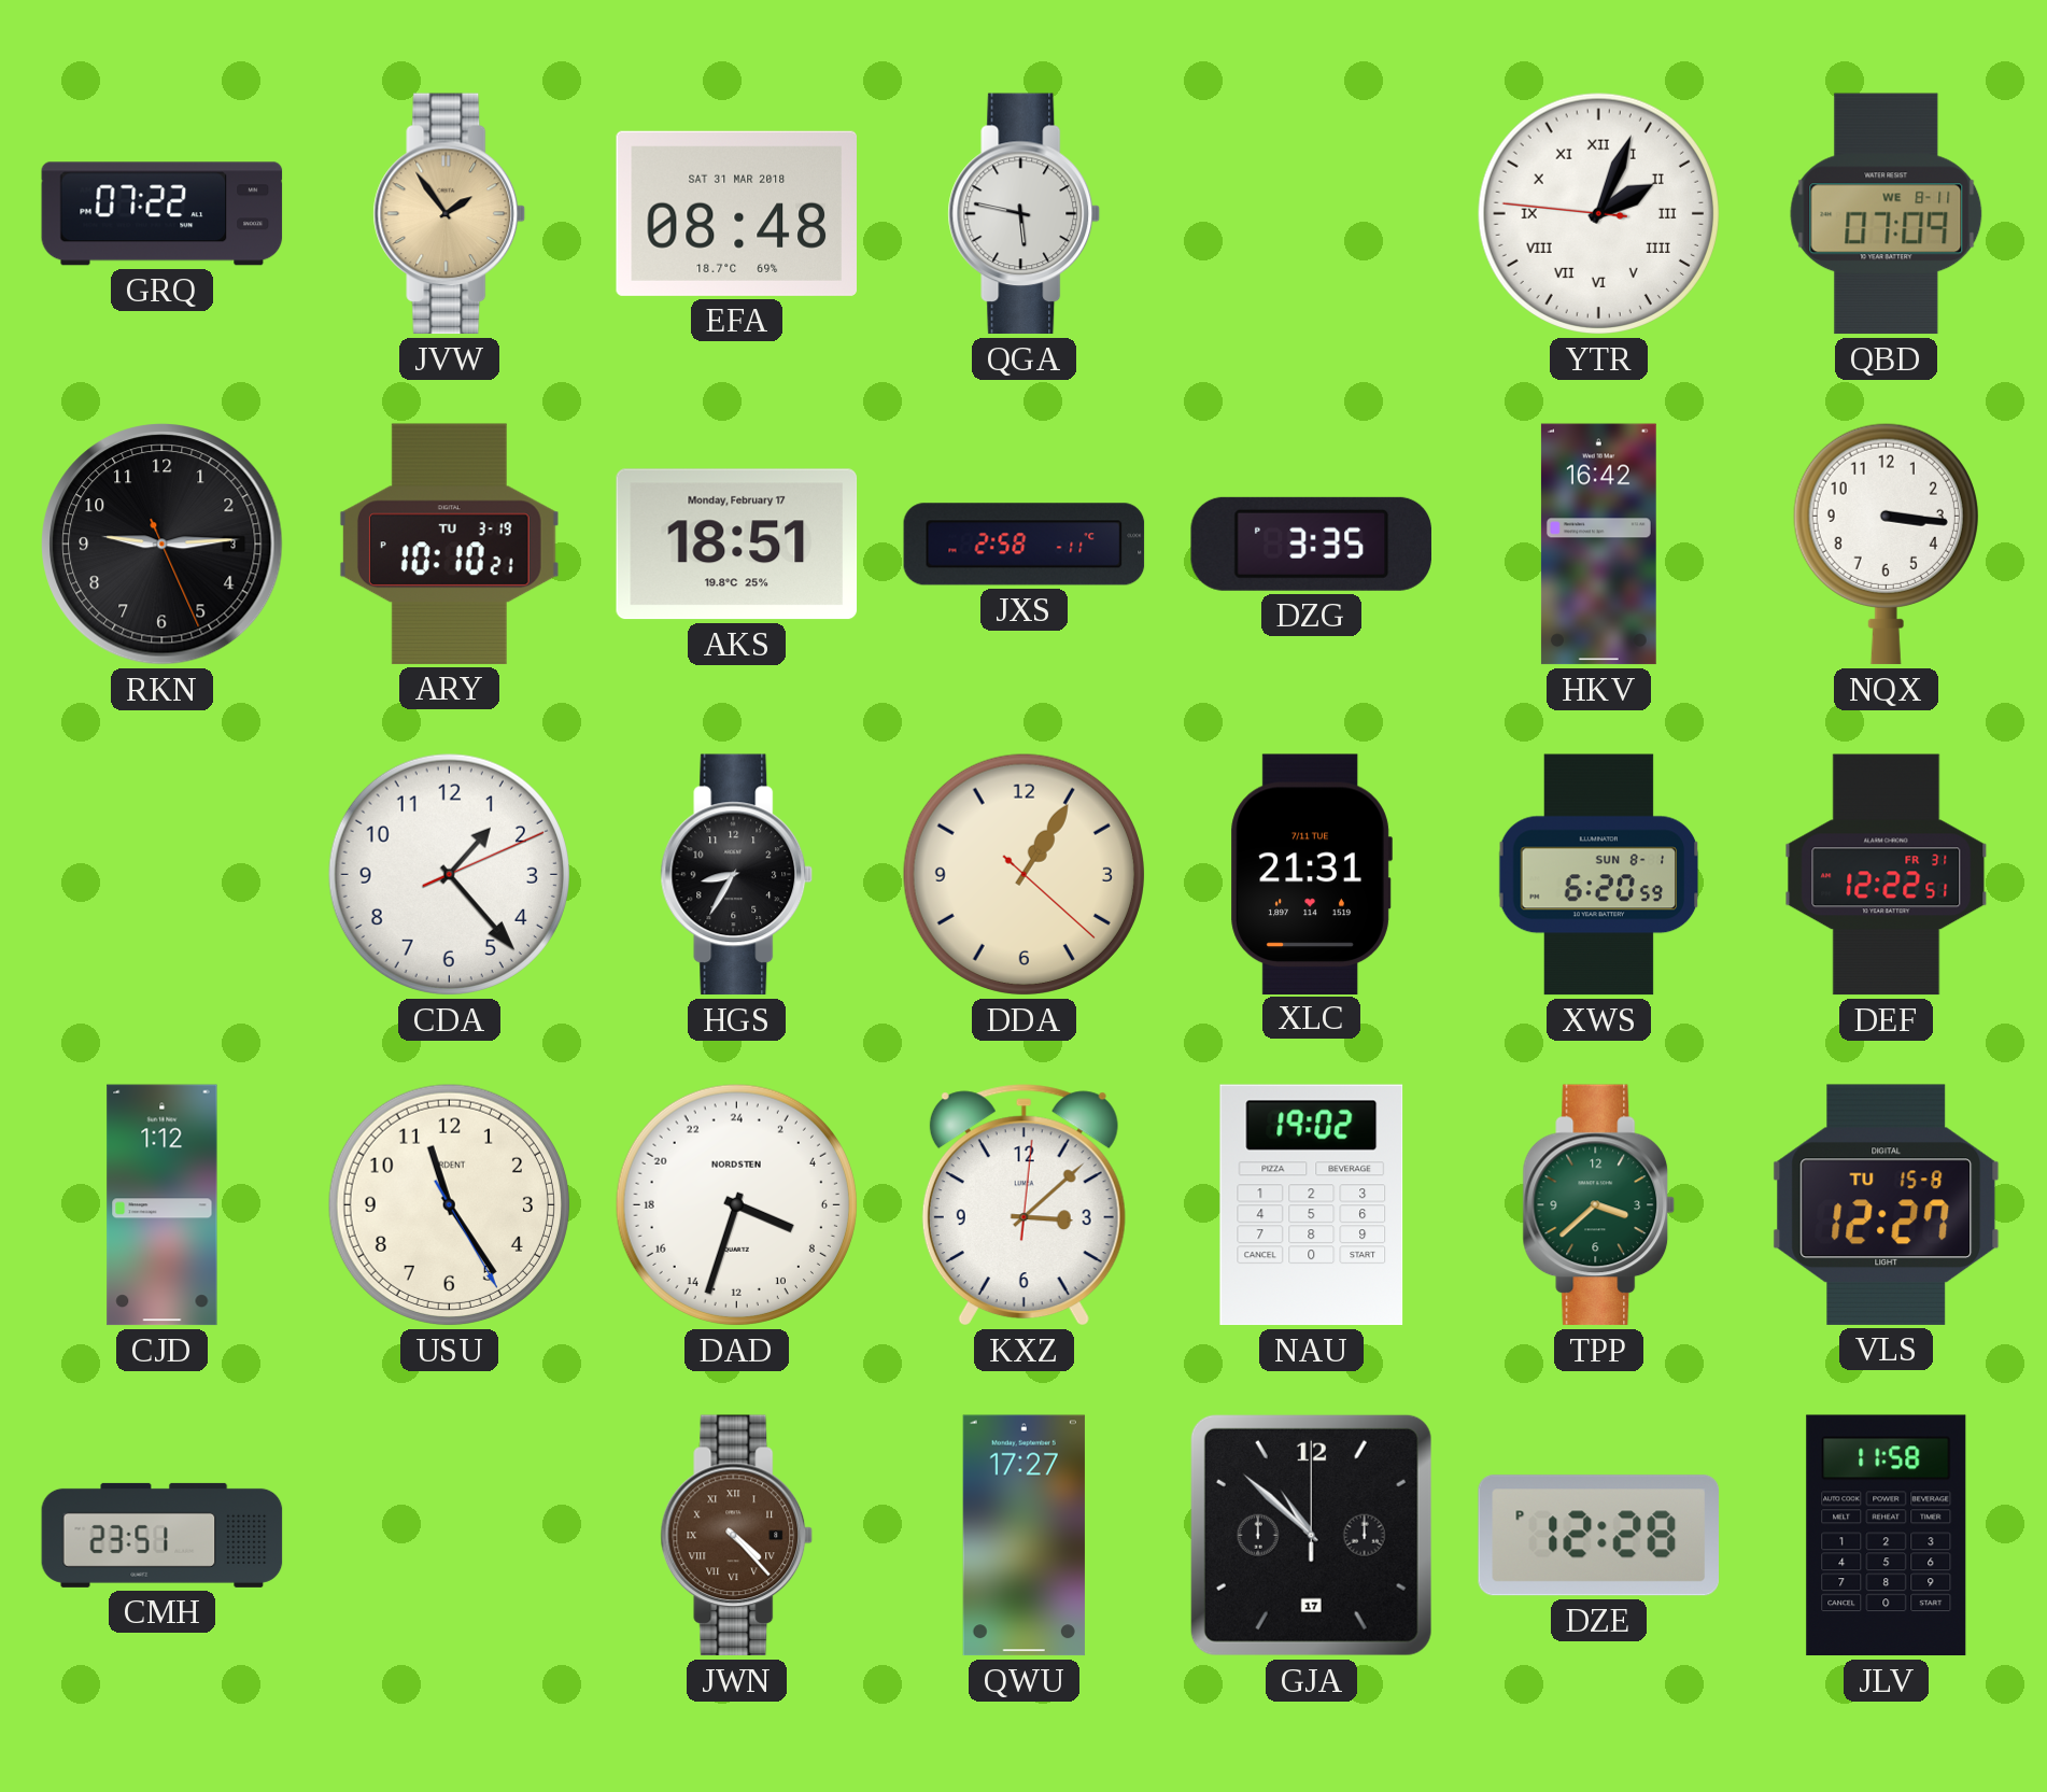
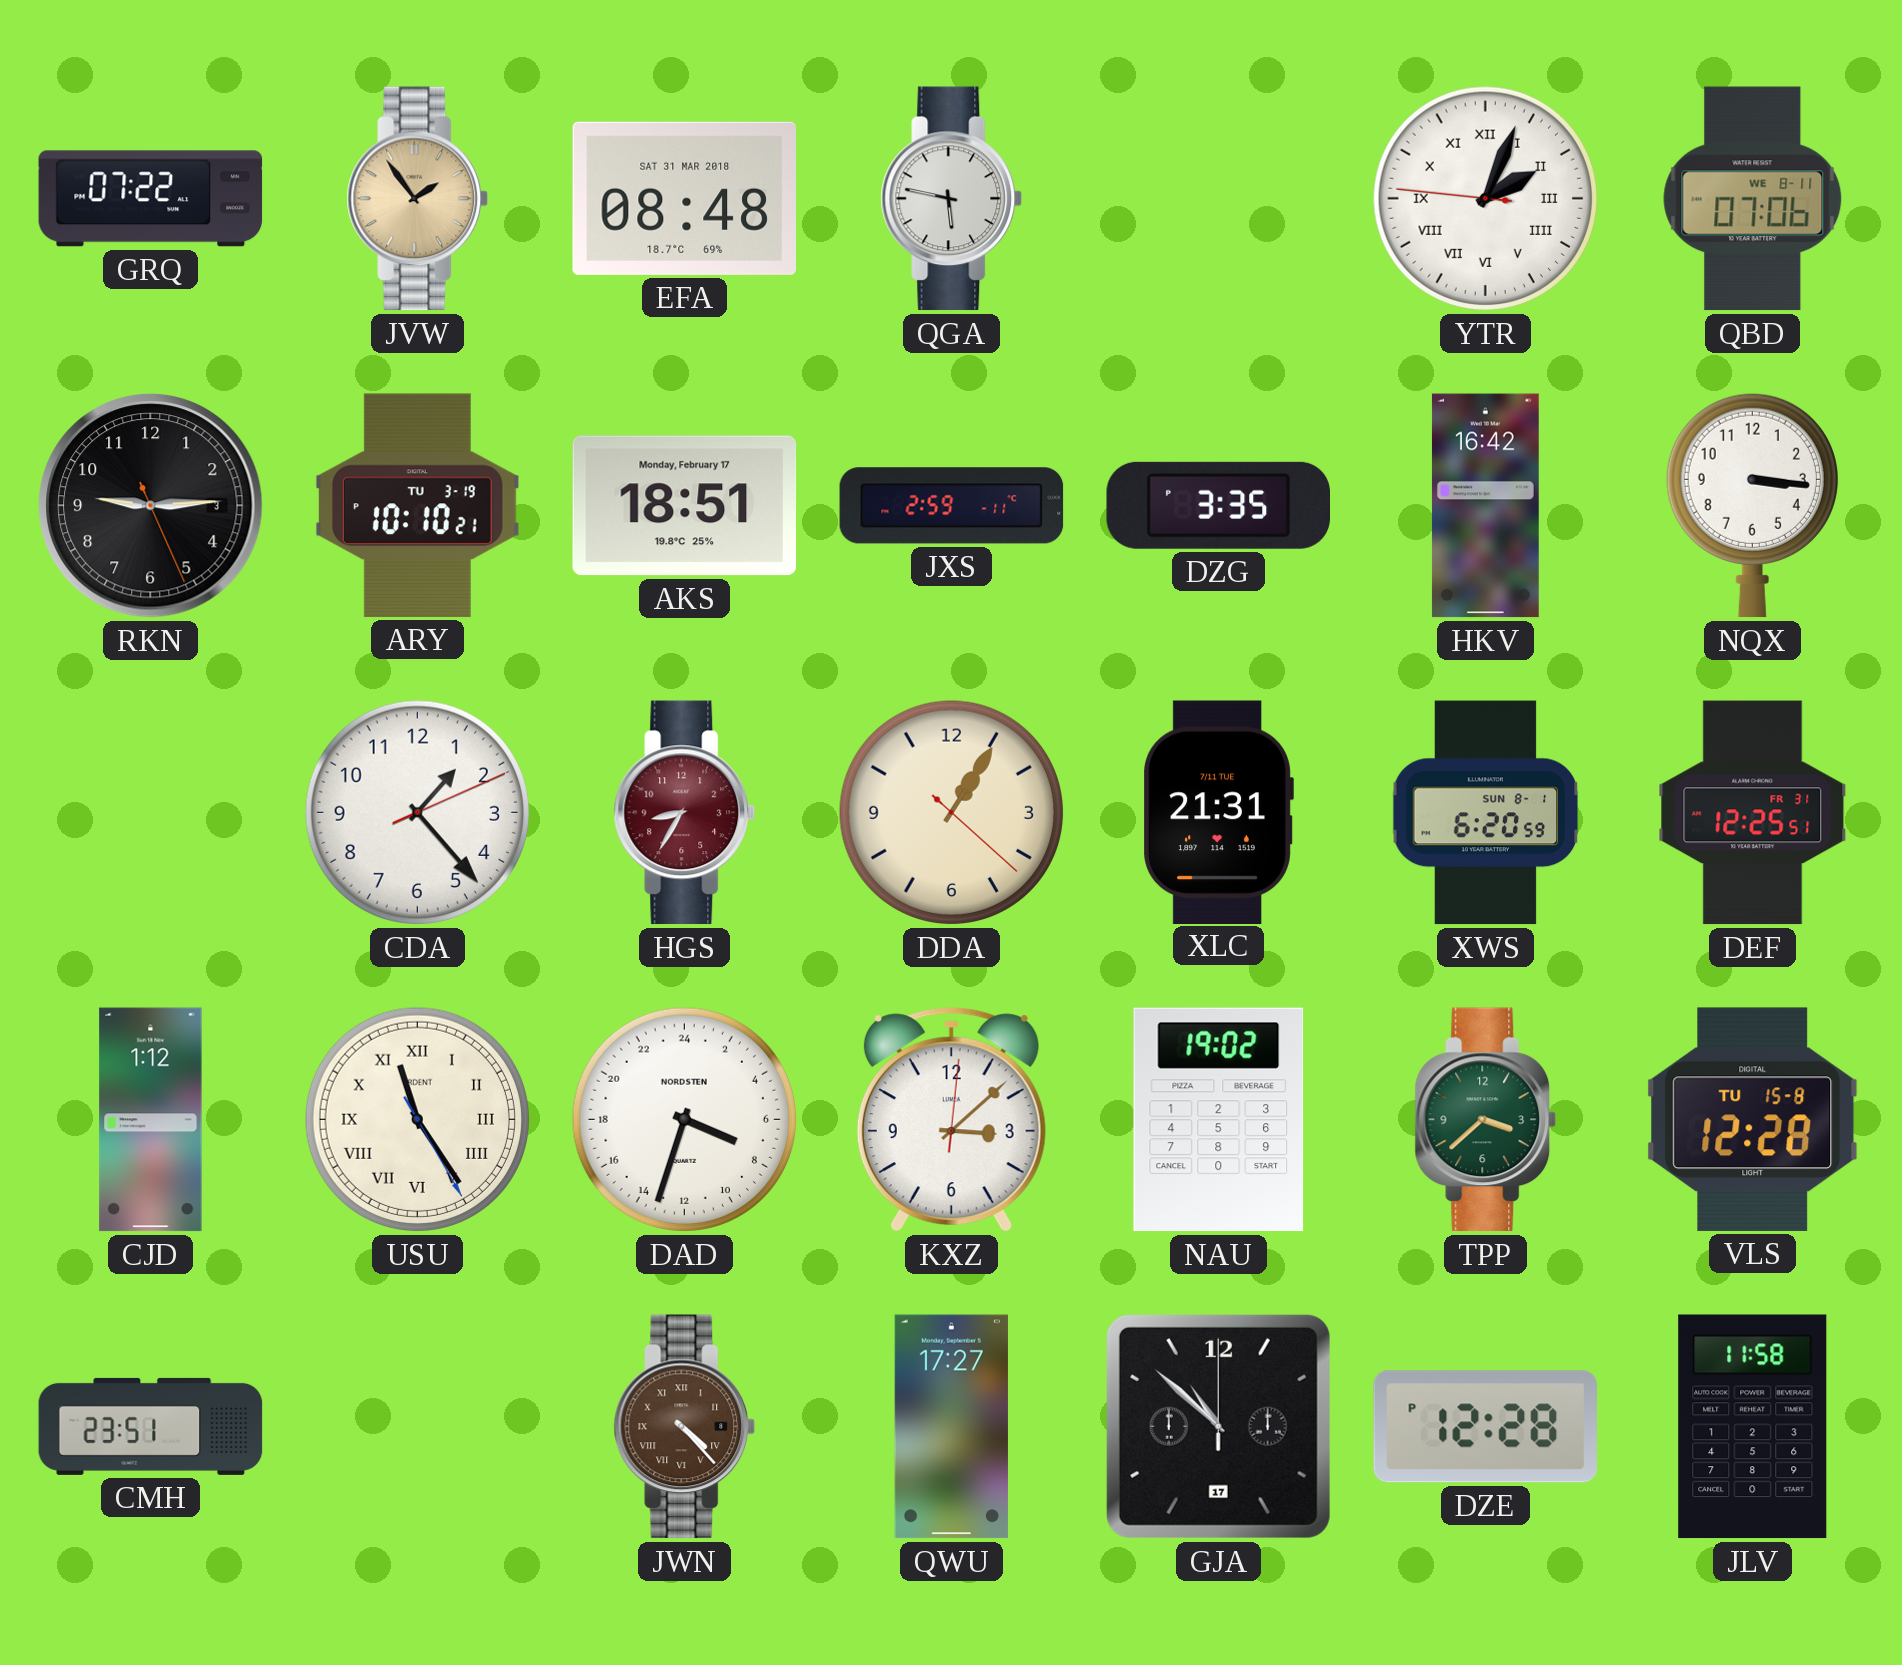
QBD: 07:09 -> 07:06 (1753, 199)
JXS: 2:58 -> 2:59 (952, 506)
HGS dial: black -> burgundy (685, 813)
DEF: 12:22 -> 12:25 (1753, 813)
USU numerals: Arabic -> Roman (417, 1119)
VLS: 12:27 -> 12:28 (1753, 1119)
